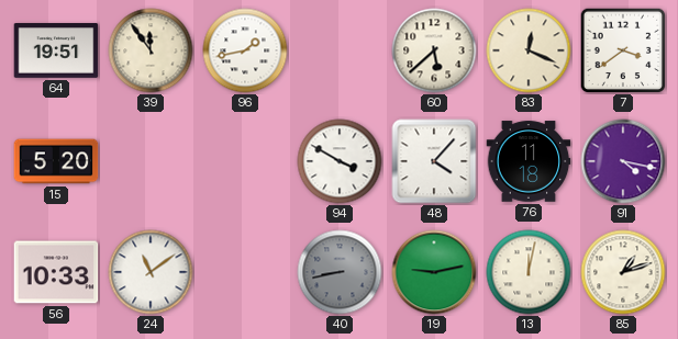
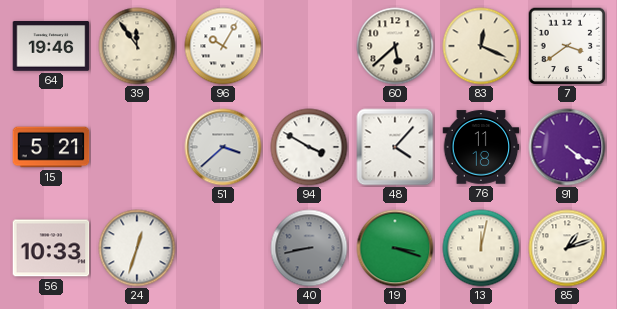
64: 19:51 -> 19:46 (51, 46)
96: 1:43 -> 10:05 (223, 46)
15: 5:20 -> 5:21 (51, 147)
51: none -> 3:38 (223, 147)
91: 4:17 -> 4:21 (567, 147)
24: 11:09 -> 12:33 (137, 248)
19: 9:13 -> 3:18 (395, 248)
